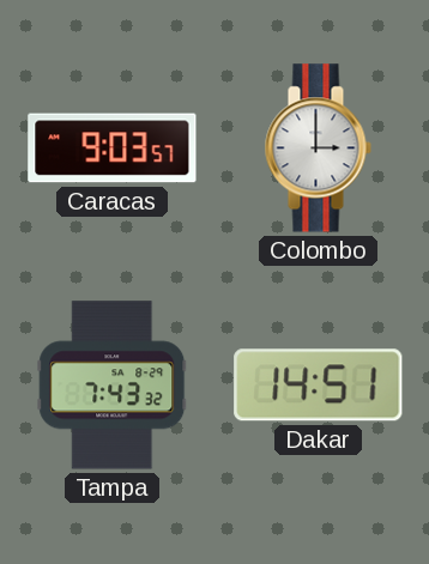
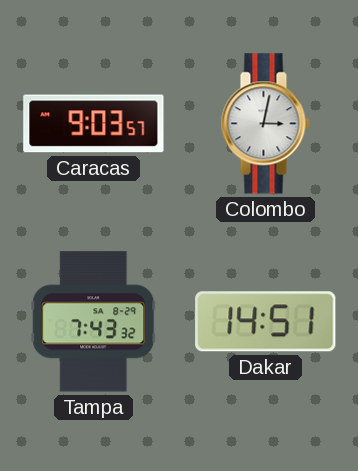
Colombo: 3:00 -> 3:02 (265, 124)
